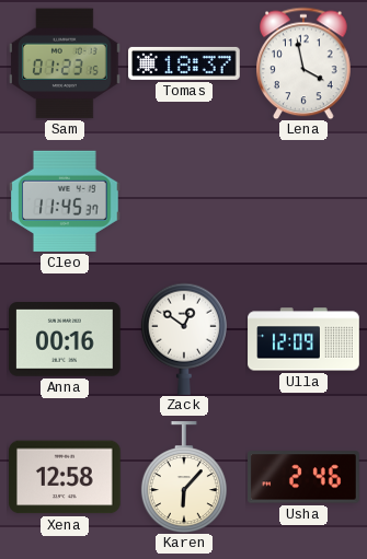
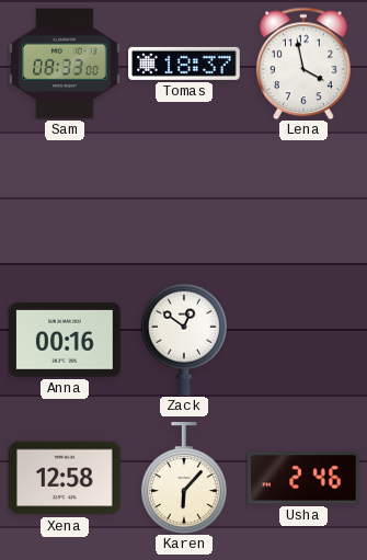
Sam: 01:23 -> 08:33 (66, 64)
Cleo: 11:45 -> none (66, 201)
Ulla: 12:09 -> none (303, 339)
